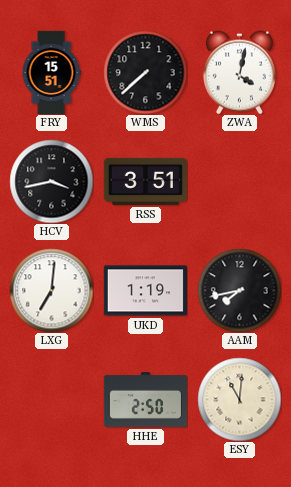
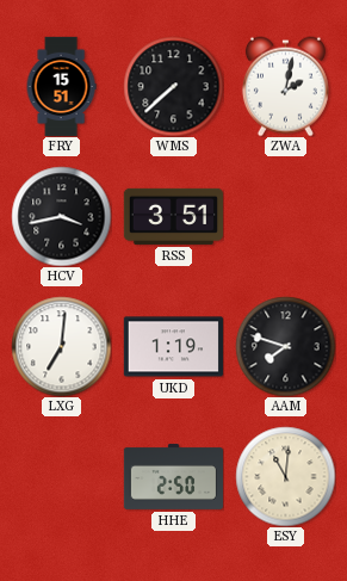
ZWA: 4:02 -> 2:02 (285, 86)
AAM: 7:43 -> 7:48 (285, 346)
